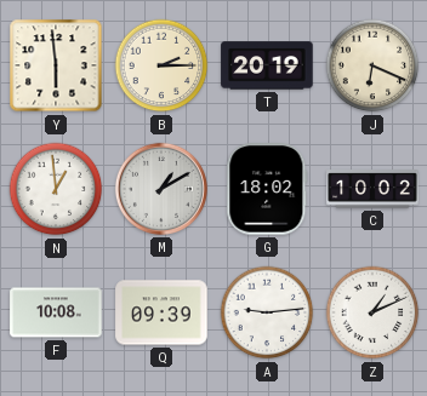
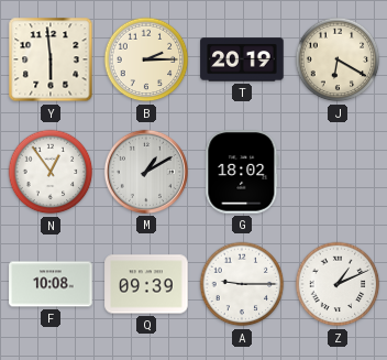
J: 6:19 -> 6:20 (338, 59)
N: 12:59 -> 12:54 (51, 172)
C: 10:02 -> none (372, 189)
A: 9:14 -> 9:15 (242, 284)
